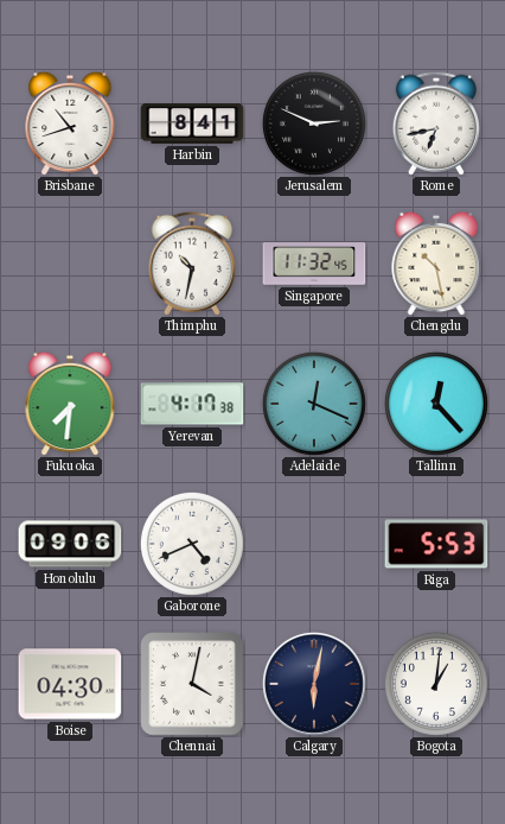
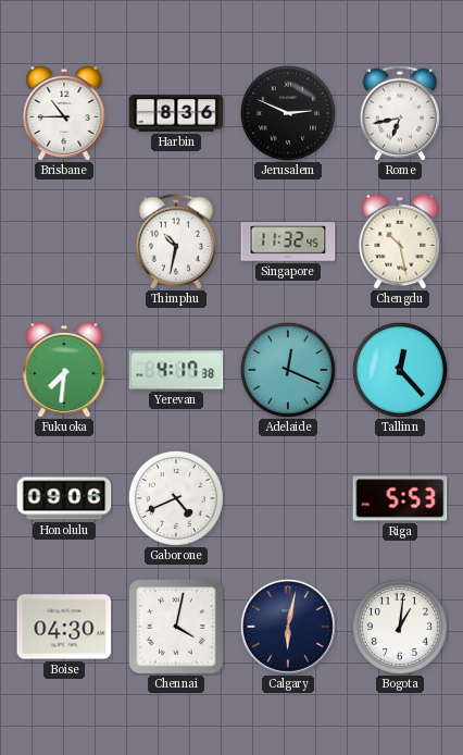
Brisbane: 10:42 -> 10:45 (64, 113)
Harbin: 8:41 -> 8:36 (176, 113)
